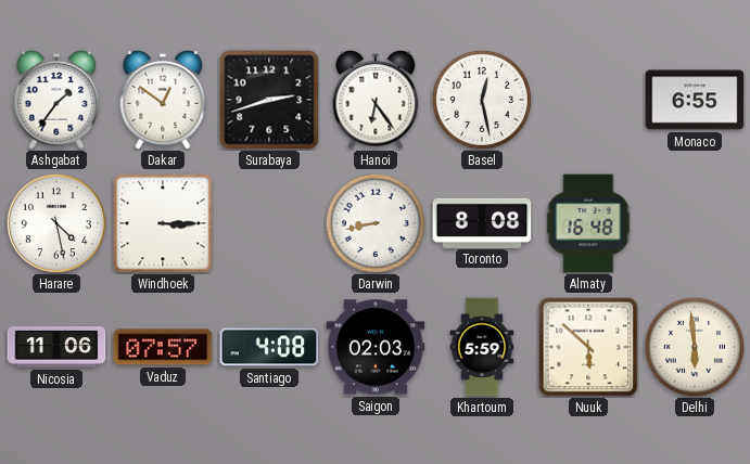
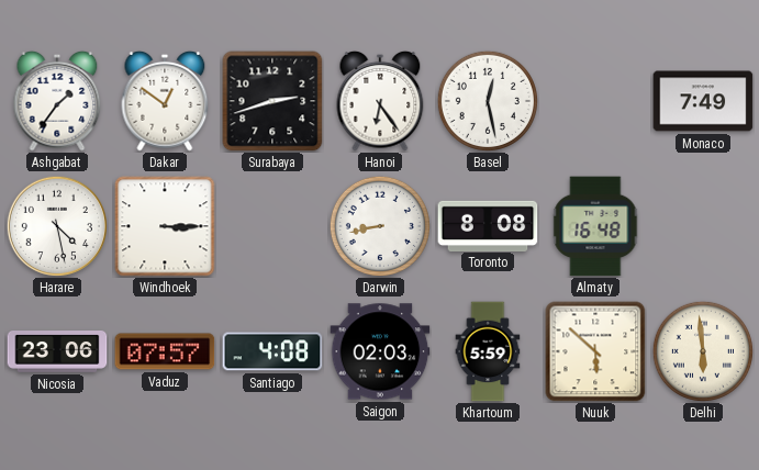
Monaco: 6:55 -> 7:49 (703, 101)
Nicosia: 11:06 -> 23:06 (57, 352)
